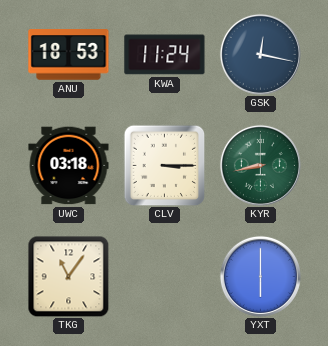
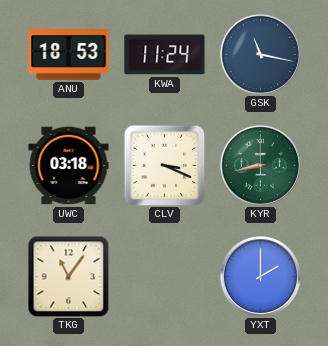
GSK: 12:17 -> 11:17 (260, 54)
CLV: 3:15 -> 3:19 (164, 165)
YXT: 6:00 -> 2:00 (260, 276)
